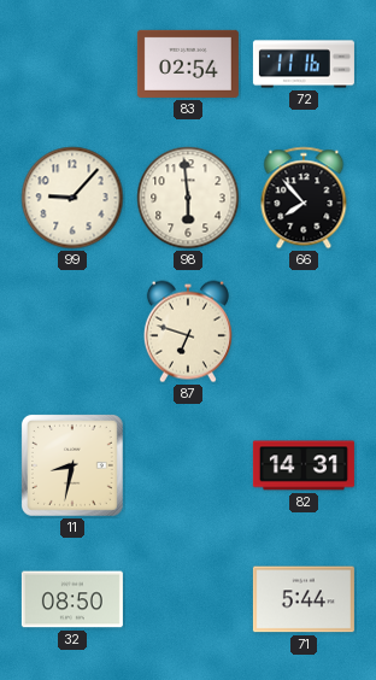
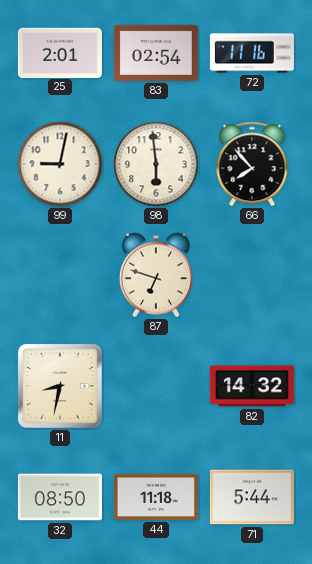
25: none -> 2:01 (60, 52)
99: 9:07 -> 9:02 (60, 164)
82: 14:31 -> 14:32 (252, 386)
44: none -> 11:18 (156, 497)
